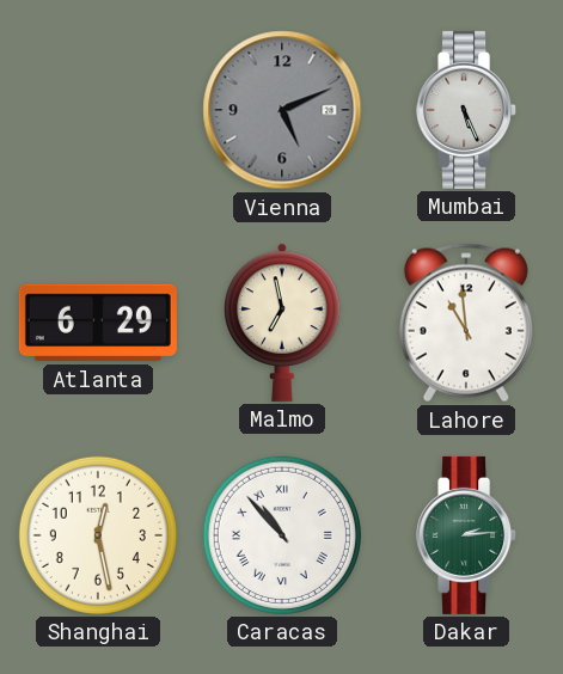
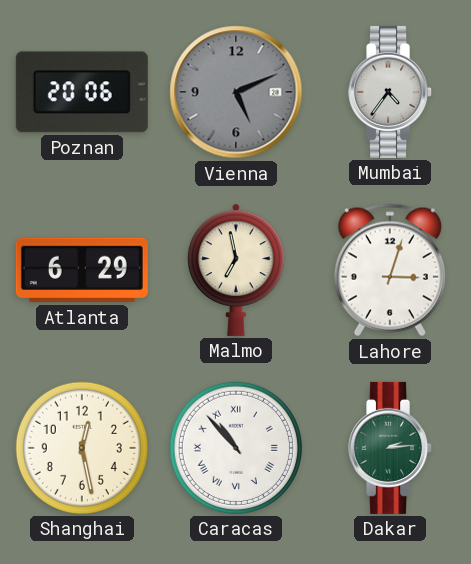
Poznan: none -> 20:06 (82, 92)
Mumbai: 5:26 -> 4:36 (391, 92)
Lahore: 10:59 -> 3:03 (390, 270)
